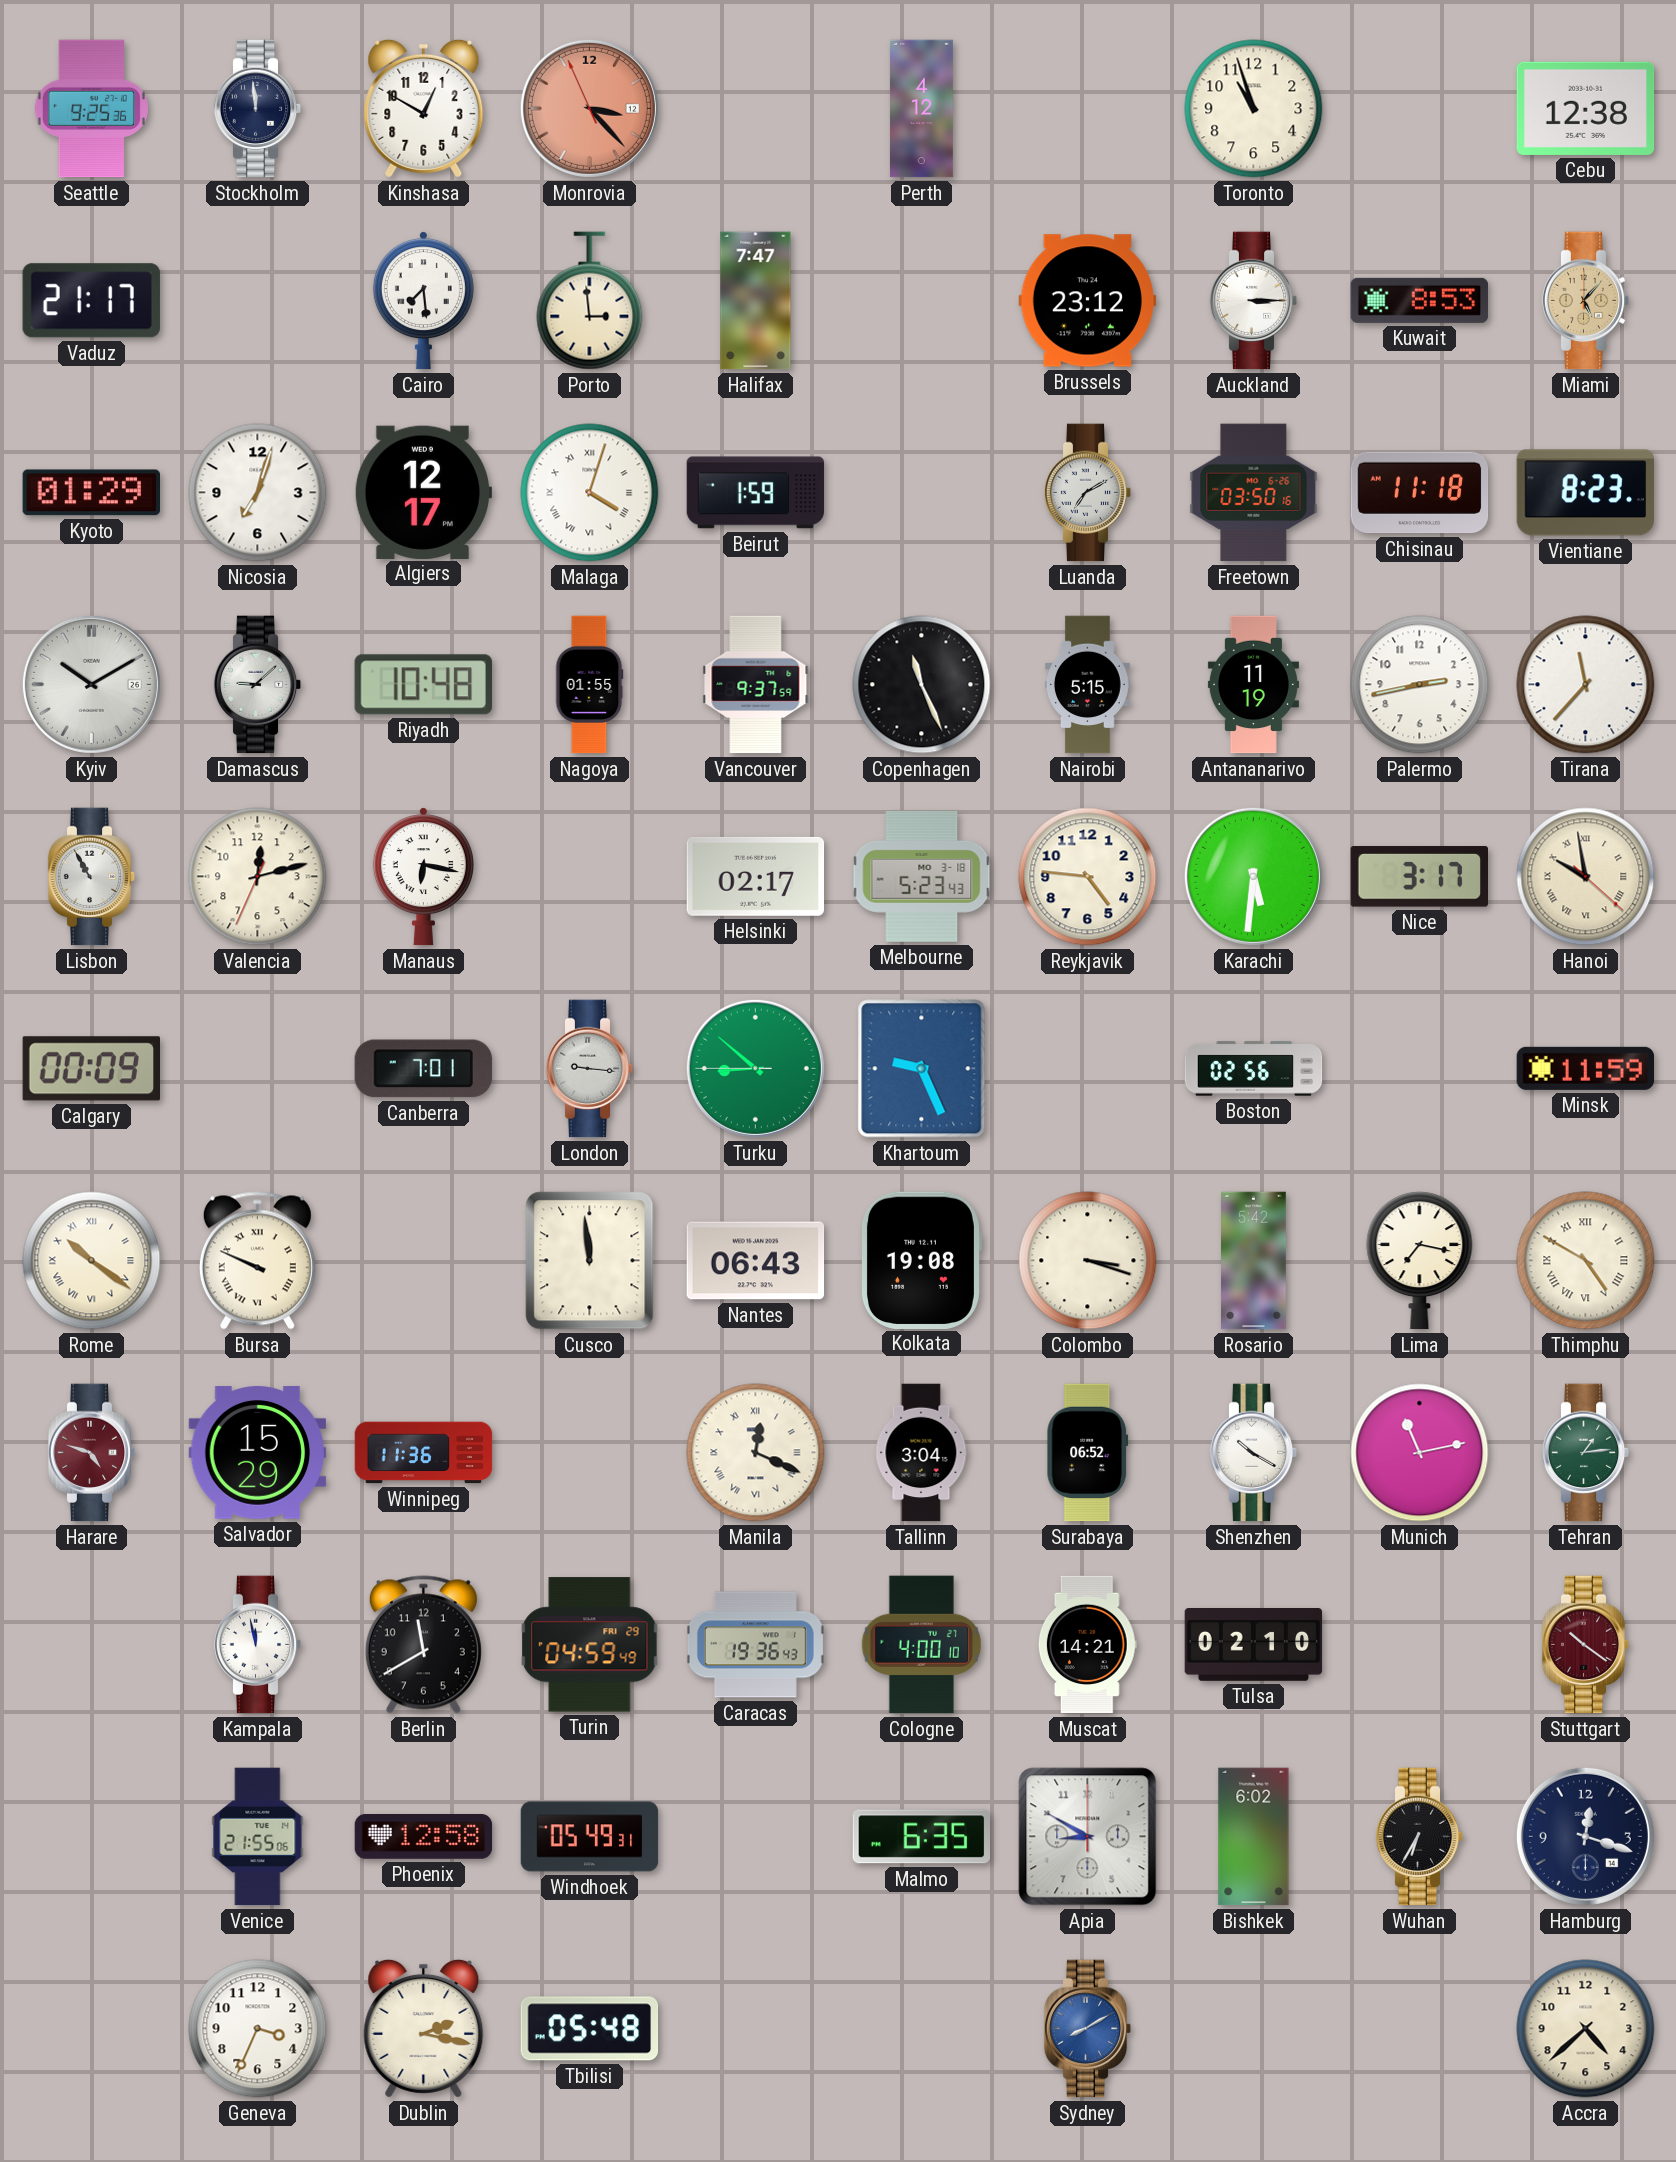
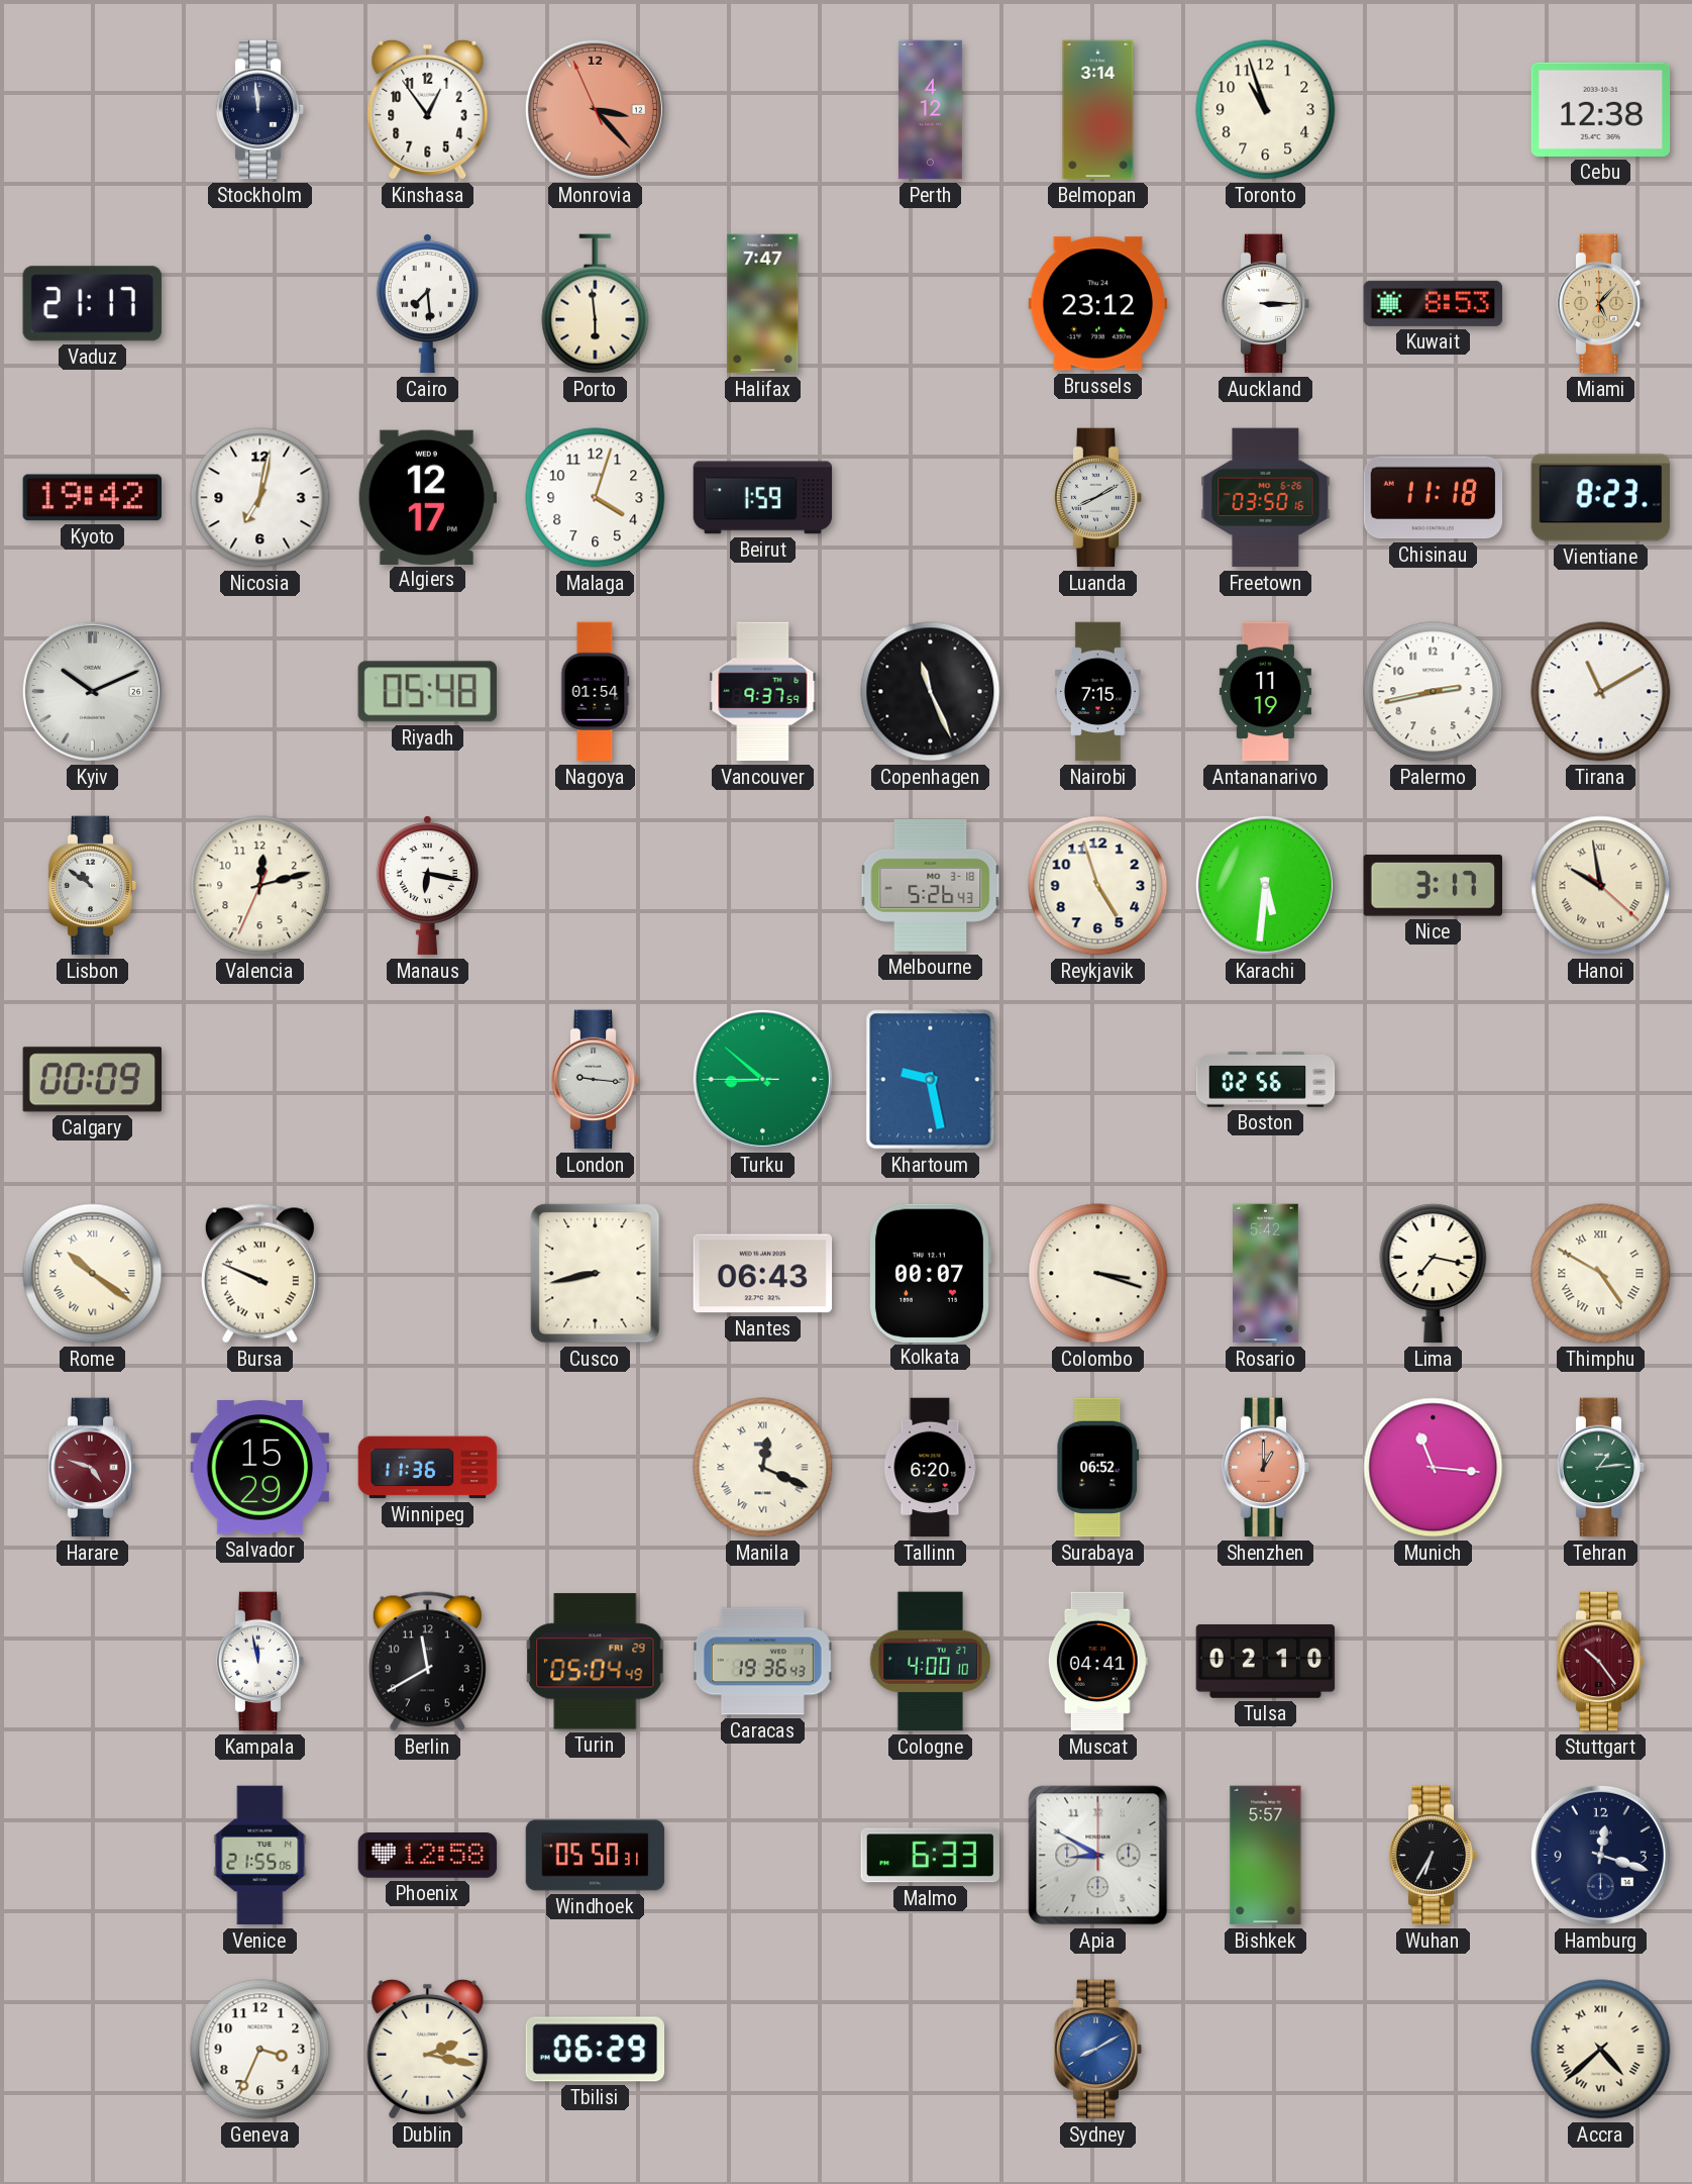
Seattle: 9:25 -> none (91, 109)
Kinshasa: 12:50 -> 12:54 (428, 109)
Belmopan: none -> 3:14 (1098, 110)
Porto: 2:59 -> 5:59 (596, 304)
Kyoto: 01:29 -> 19:42 (92, 498)
Nicosia: 7:03 -> 7:02 (260, 498)
Malaga numerals: Roman -> Arabic (596, 498)
Luanda: 7:10 -> 8:10 (1098, 498)
Kyiv: 10:10 -> 10:11 (92, 691)
Damascus: 9:08 -> none (258, 685)
Riyadh: 10:48 -> 05:48 (427, 692)
Nagoya: 01:55 -> 01:54 (596, 692)
Nairobi: 5:15 -> 7:15 (1097, 692)
Tirana: 11:37 -> 11:10 (1601, 692)
Lisbon: 10:55 -> 10:51 (93, 886)
Helsinki: 02:17 -> none (756, 876)
Melbourne: 5:23 -> 5:26 (931, 885)
Reykjavik: 4:46 -> 4:57 (1098, 886)
Canberra: 7:01 -> none (423, 1069)
Khartoum: 9:26 -> 9:28 (931, 1080)
Minsk: 11:59 -> none (1586, 1068)
Cusco: 11:59 -> 8:43 (596, 1274)
Kolkata: 19:08 -> 00:07 (930, 1273)
Tallinn: 3:04 -> 6:20 (930, 1468)
Shenzhen: 10:20 -> 1:00 (1266, 1468)
Shenzhen dial: white -> salmon (1266, 1468)
Munich: 11:13 -> 11:16 (1434, 1468)
Turin: 04:59 -> 05:04 (596, 1662)
Muscat: 14:21 -> 04:41 (1097, 1662)
Stuttgart: 10:21 -> 10:24 (1601, 1662)
Windhoek: 05:49 -> 05:50 (596, 1856)
Malmo: 6:35 -> 6:33 (930, 1856)
Bishkek: 6:02 -> 5:57 (1266, 1856)
Tbilisi: 05:48 -> 06:29 (596, 2050)
Accra numerals: Arabic -> Roman (1601, 2050)
